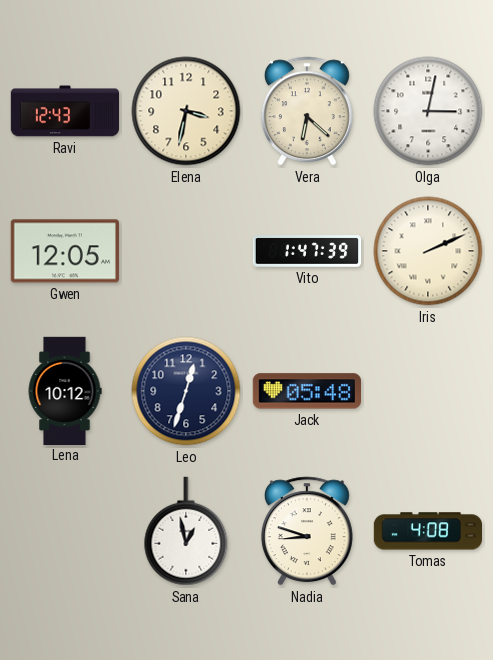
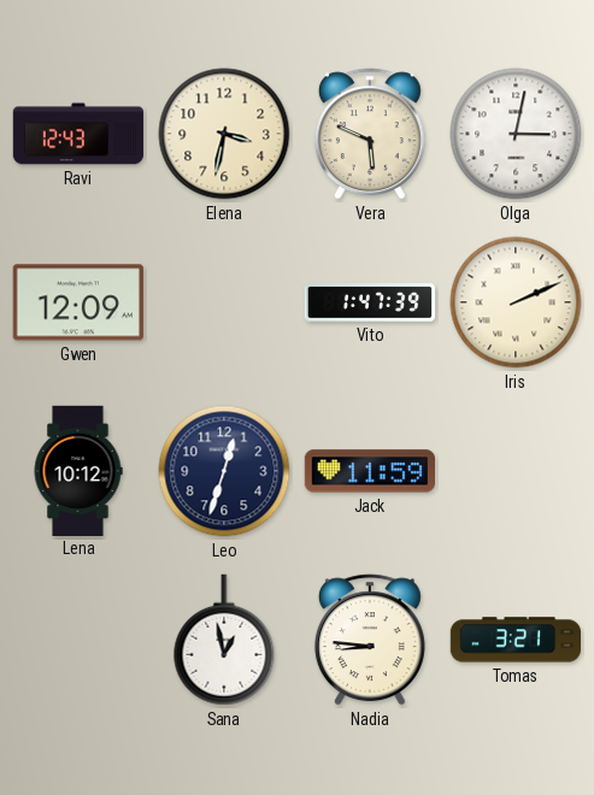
Vera: 6:22 -> 5:49 (370, 134)
Gwen: 12:05 -> 12:09 (78, 302)
Jack: 05:48 -> 11:59 (369, 471)
Nadia: 8:48 -> 8:46 (370, 640)
Tomas: 4:08 -> 3:21 (514, 640)
